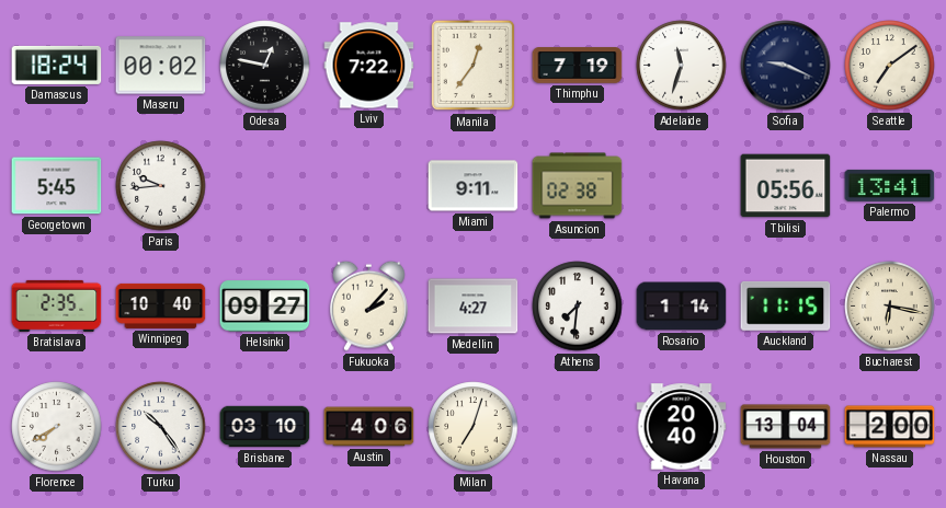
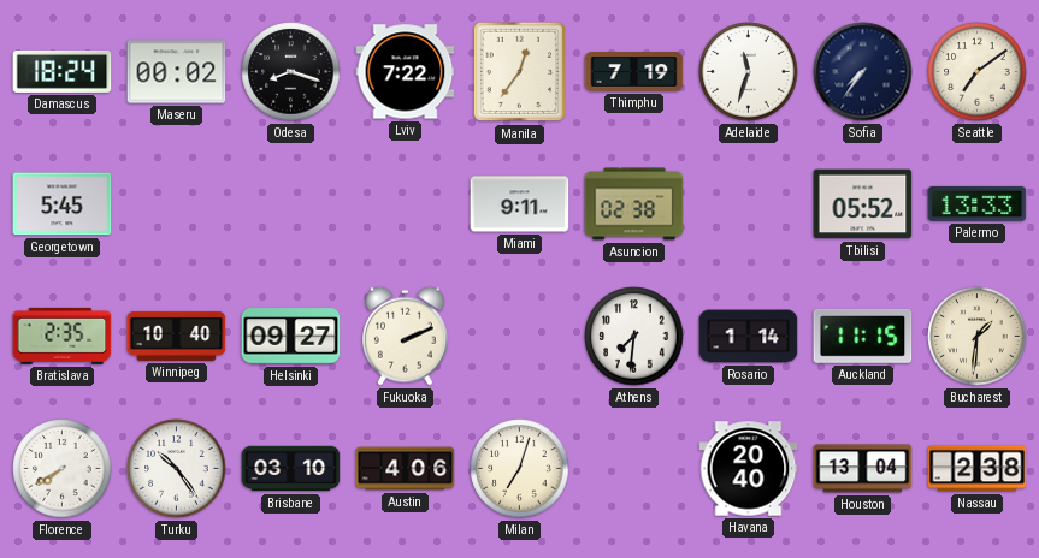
Odesa: 12:47 -> 8:18 (291, 72)
Sofia: 9:19 -> 7:36 (863, 72)
Paris: 9:44 -> none (161, 186)
Tbilisi: 05:56 -> 05:52 (863, 204)
Palermo: 13:41 -> 13:33 (978, 203)
Fukuoka: 2:07 -> 2:11 (405, 336)
Medellin: 4:27 -> none (474, 307)
Bucharest: 6:17 -> 1:31 (978, 337)
Nassau: 2:00 -> 2:38 (978, 469)
